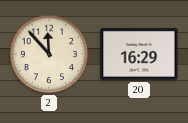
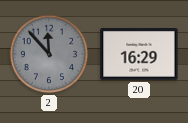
2 dial: cream -> grey (49, 54)
